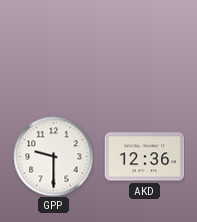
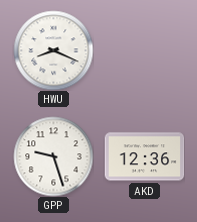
HWU: none -> 8:19 (53, 50)
GPP: 9:30 -> 9:27 (53, 156)
